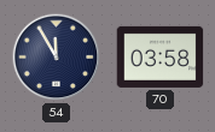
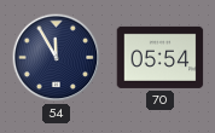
70: 03:58 -> 05:54 (161, 57)
